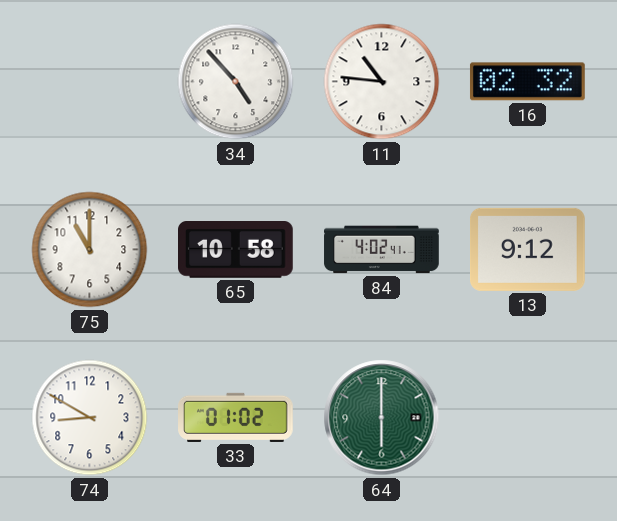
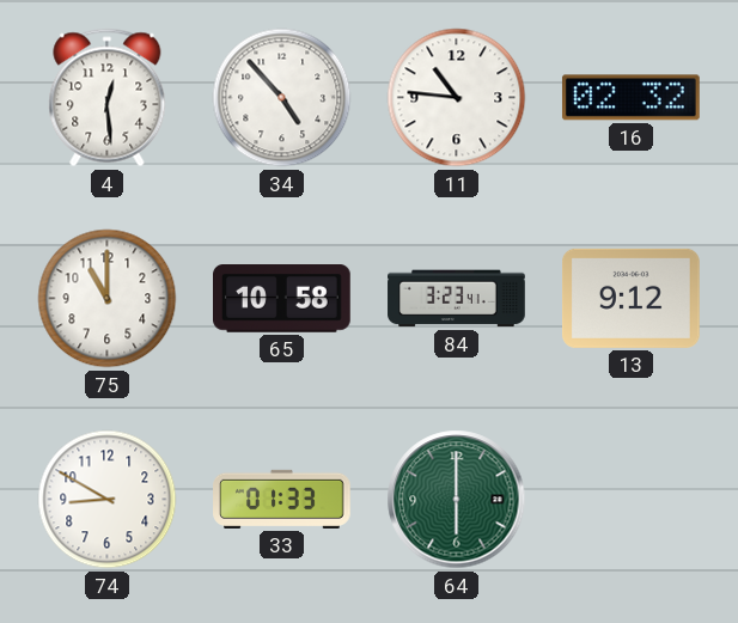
4: none -> 12:29 (108, 98)
84: 4:02 -> 3:23 (457, 299)
33: 01:02 -> 01:33 (282, 499)
